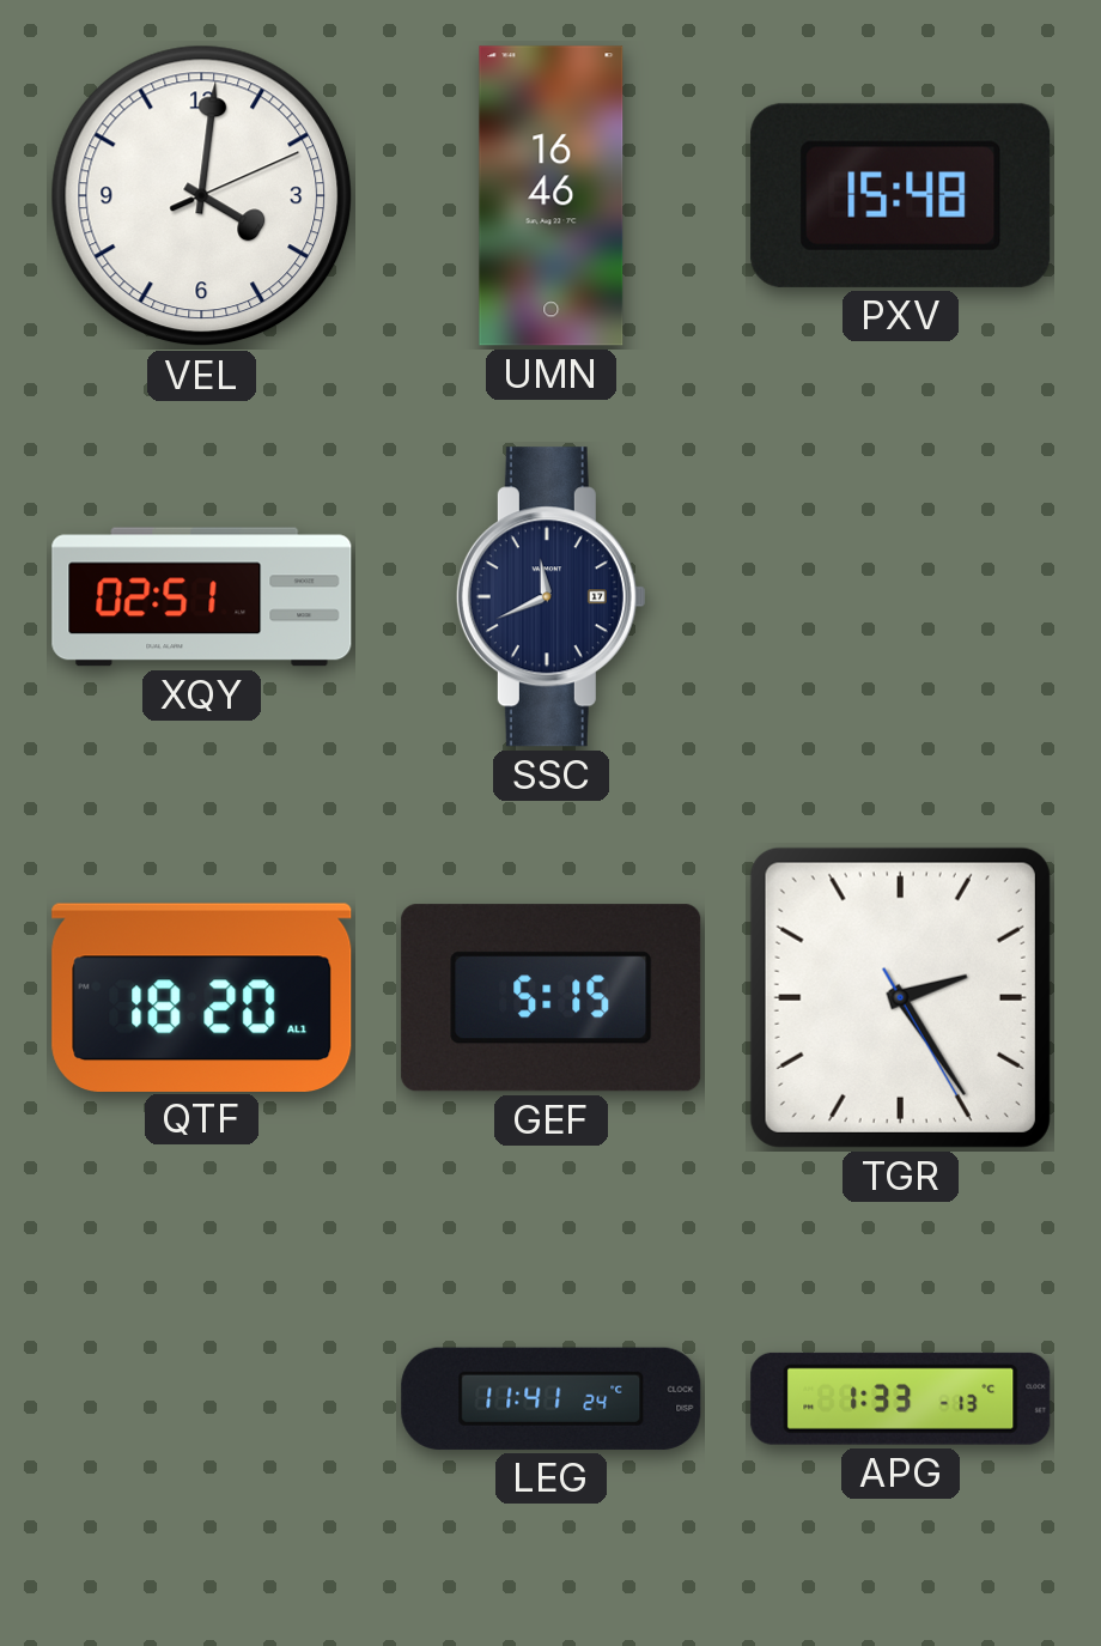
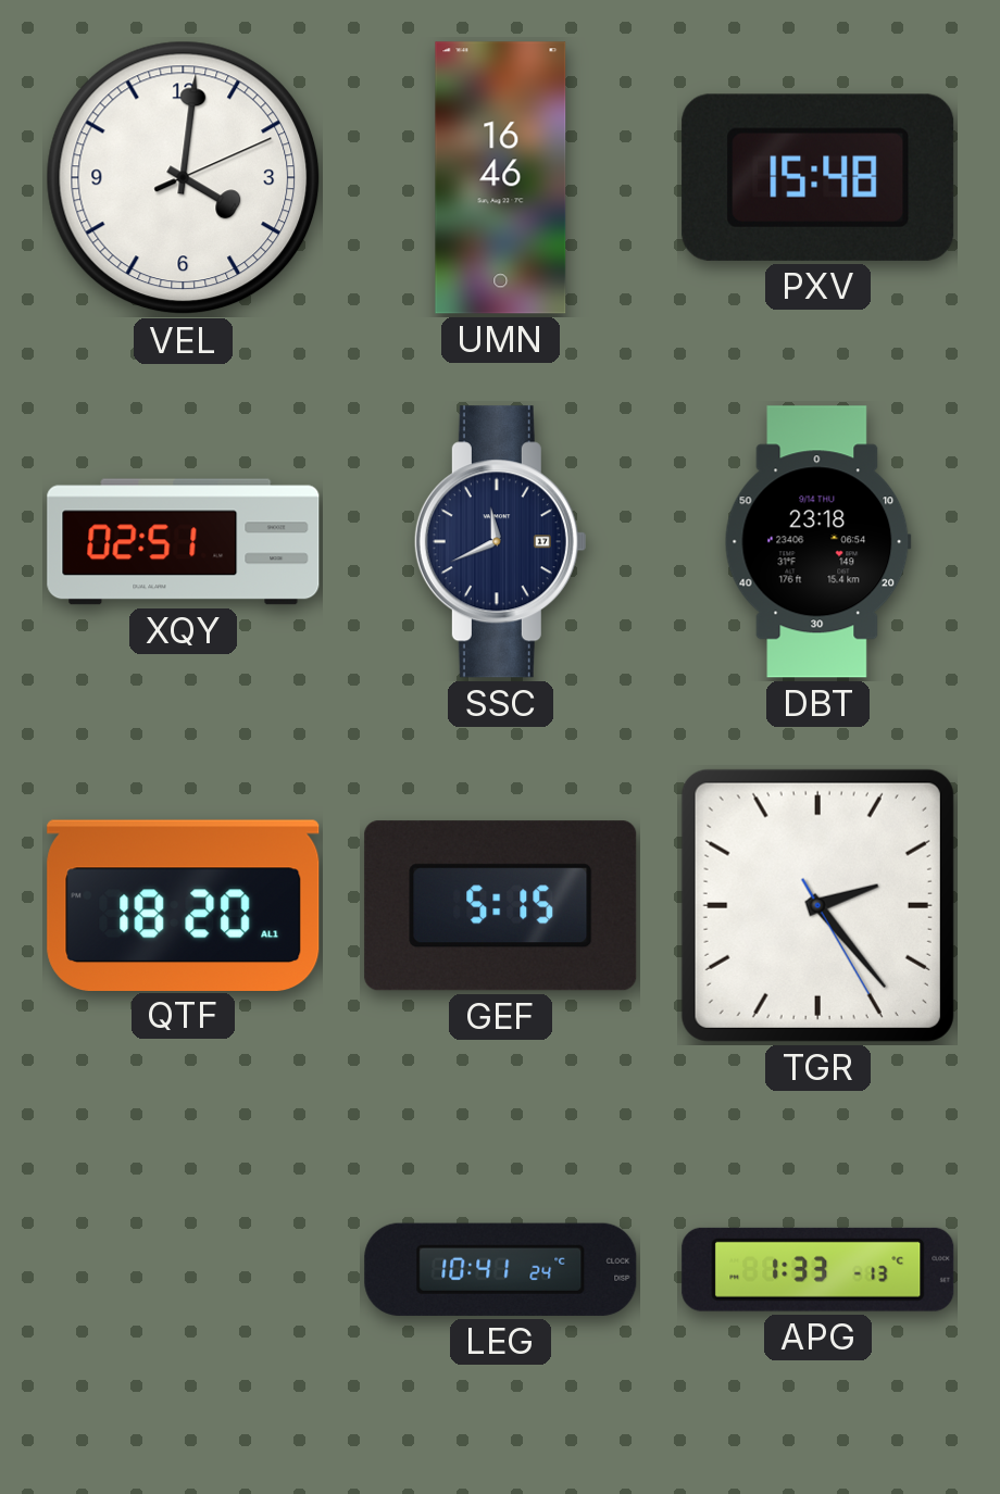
DBT: none -> 23:18 (817, 542)
TGR: 2:24 -> 2:23 (817, 905)
LEG: 11:41 -> 10:41 (501, 1269)
